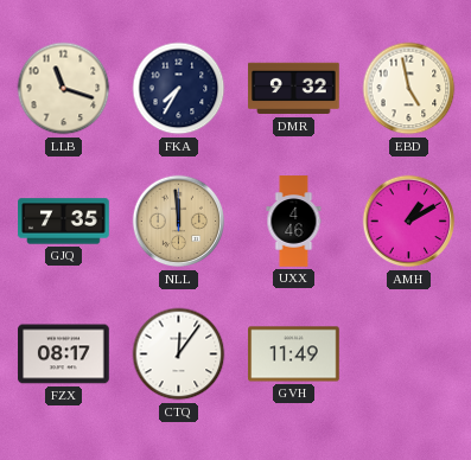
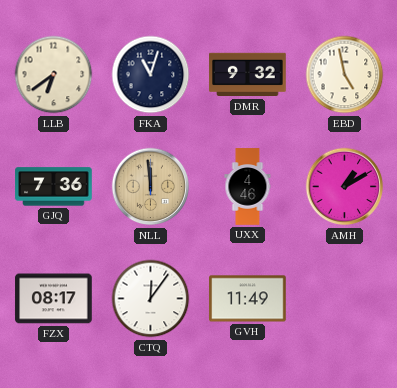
LLB: 11:18 -> 6:39 (54, 75)
FKA: 7:35 -> 11:03 (151, 75)
GJQ: 7:35 -> 7:36 (54, 187)
